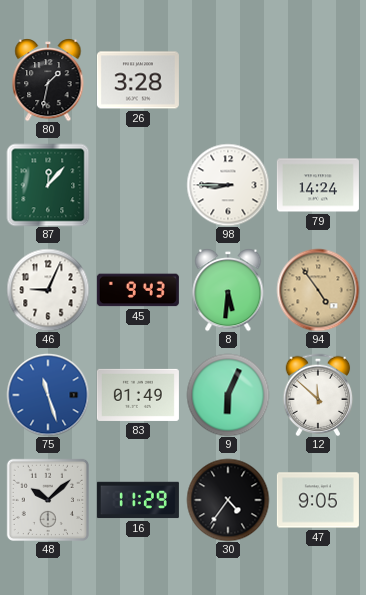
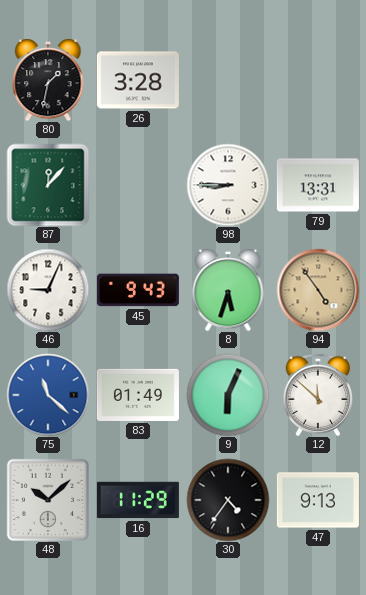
79: 14:24 -> 13:31 (318, 185)
8: 5:31 -> 5:33 (228, 290)
75: 11:27 -> 11:22 (48, 395)
47: 9:05 -> 9:13 (318, 500)
